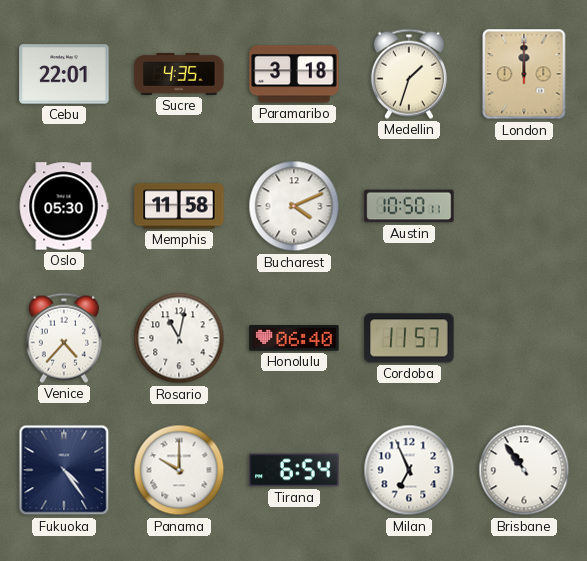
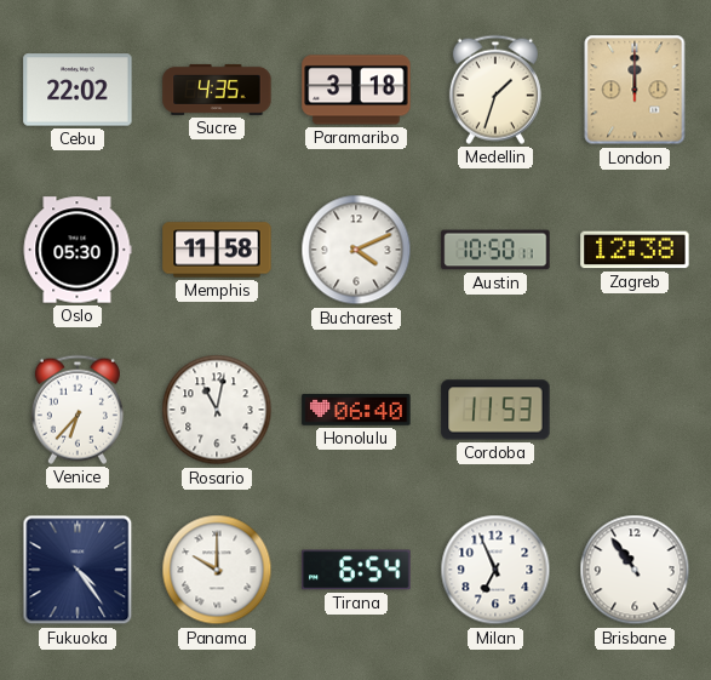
Cebu: 22:01 -> 22:02 (78, 90)
Zagreb: none -> 12:38 (635, 250)
Venice: 4:37 -> 6:37 (78, 410)
Cordoba: 11:57 -> 11:53 (495, 410)
